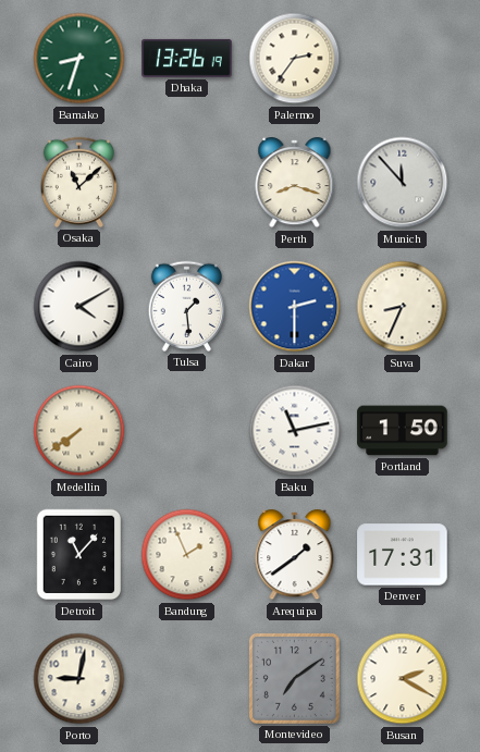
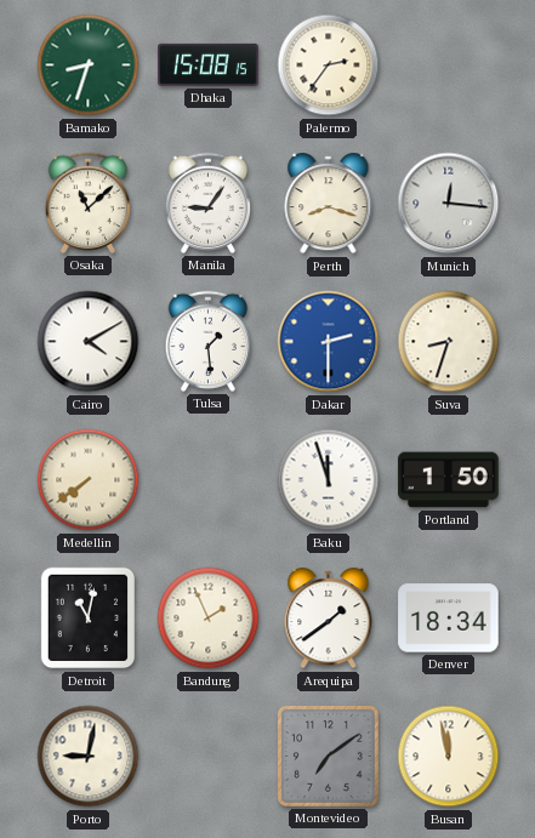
Dhaka: 13:26 -> 15:08 (209, 64)
Manila: none -> 9:06 (207, 203)
Munich: 11:53 -> 12:16 (449, 204)
Suva: 8:34 -> 8:33 (449, 342)
Baku: 11:13 -> 11:57 (329, 480)
Detroit: 11:07 -> 11:02 (89, 618)
Denver: 17:31 -> 18:34 (449, 618)
Busan: 2:20 -> 11:58 (449, 757)
